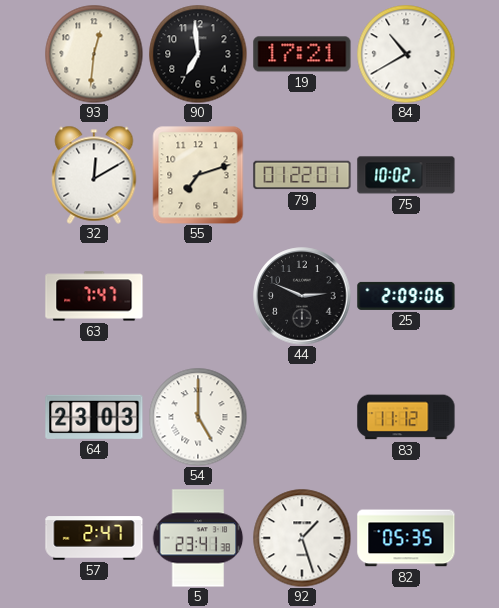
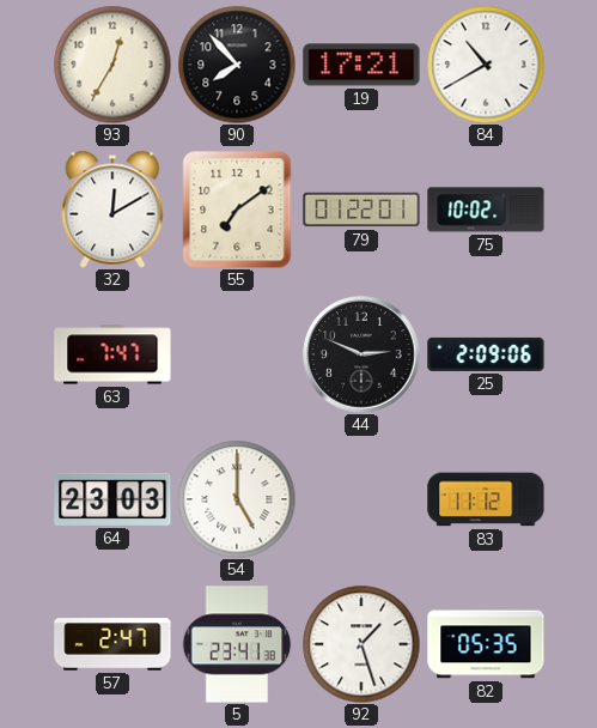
93: 12:31 -> 12:35 (112, 65)
90: 6:59 -> 7:53 (237, 65)
55: 7:12 -> 7:09 (237, 210)
